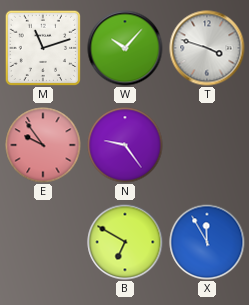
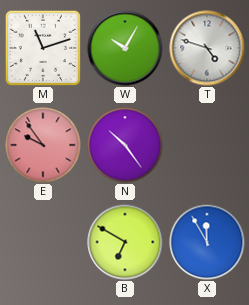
W: 10:07 -> 10:05 (125, 48)
T: 3:48 -> 4:48 (207, 48)
N: 9:24 -> 10:24 (125, 145)
